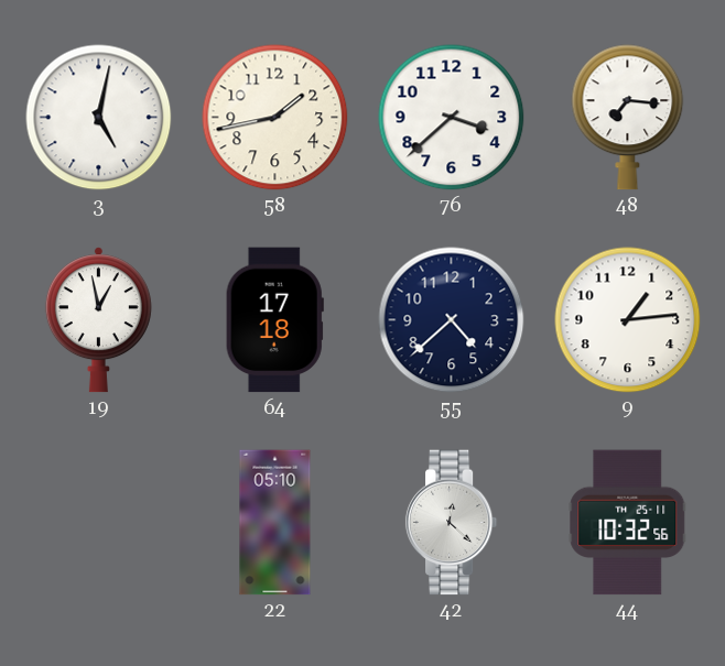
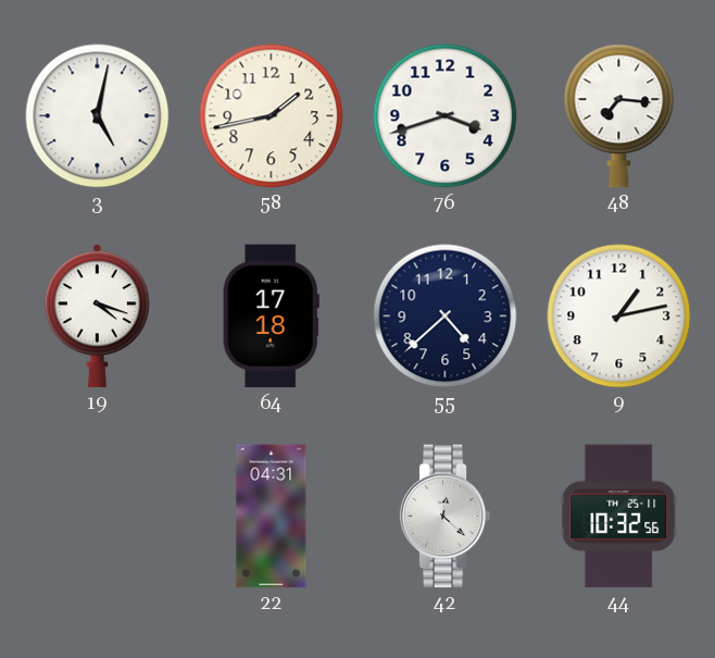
76: 3:38 -> 3:42 (446, 116)
19: 12:58 -> 4:18 (97, 316)
9: 1:14 -> 1:13 (619, 316)
22: 05:10 -> 04:31 (272, 517)
